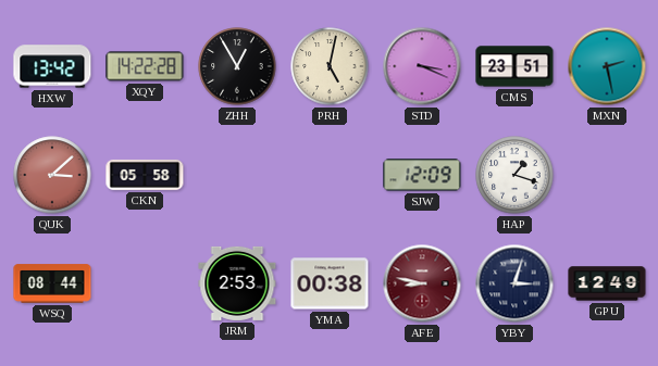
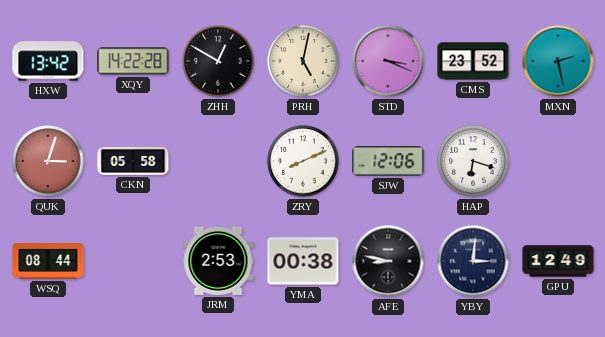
ZHH: 12:55 -> 12:50 (218, 61)
CMS: 23:51 -> 23:52 (473, 61)
QUK: 3:08 -> 3:03 (48, 161)
ZRY: none -> 8:11 (303, 161)
SJW: 12:09 -> 12:06 (388, 161)
HAP: 1:18 -> 6:18 (473, 161)
AFE dial: burgundy -> black (388, 261)
YBY: 3:03 -> 3:01 (473, 261)
